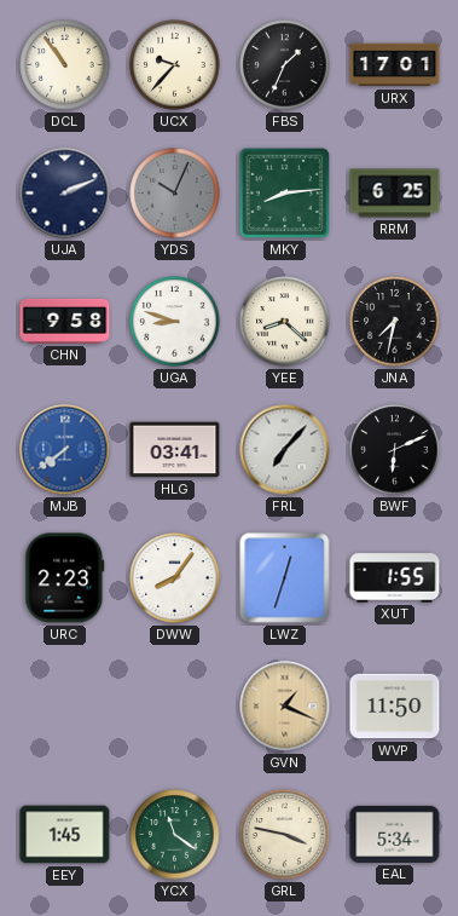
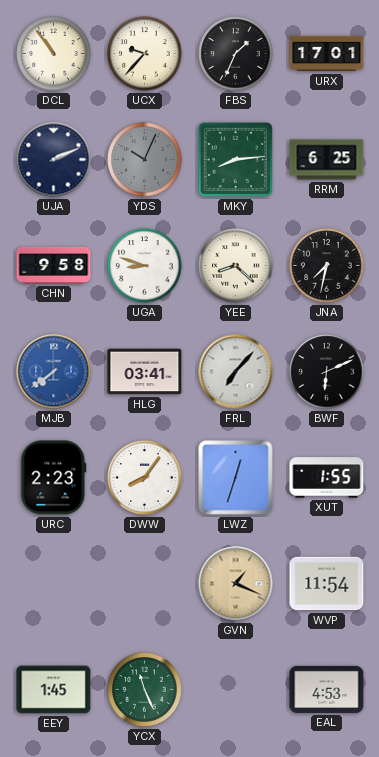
WVP: 11:50 -> 11:54 (327, 584)
YCX: 11:21 -> 11:26 (145, 690)
GRL: 3:47 -> none (285, 835)
EAL: 5:34 -> 4:53 (327, 689)
